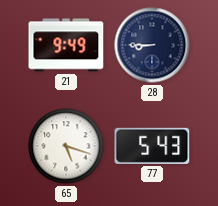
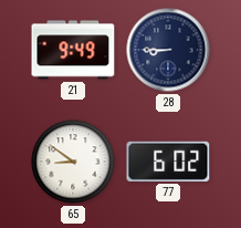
65: 5:18 -> 8:51 (73, 162)
77: 5:43 -> 6:02 (168, 162)
